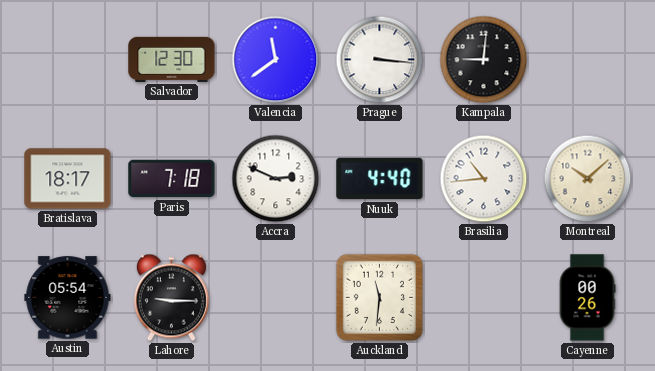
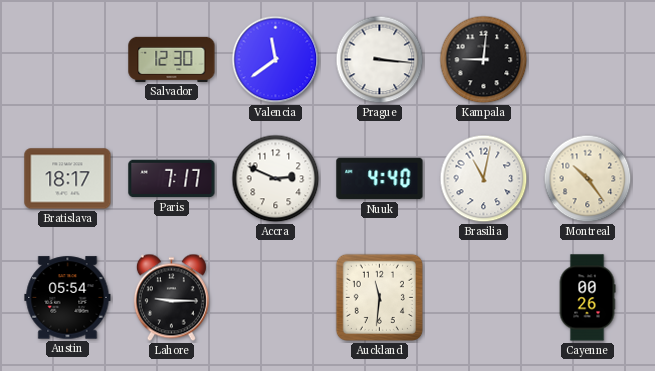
Paris: 7:18 -> 7:17 (172, 179)
Brasilia: 10:44 -> 11:02 (484, 179)
Montreal: 10:08 -> 10:24 (588, 179)
